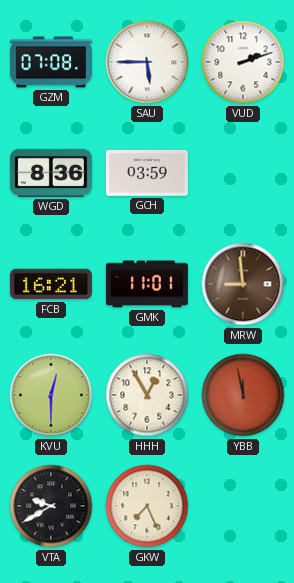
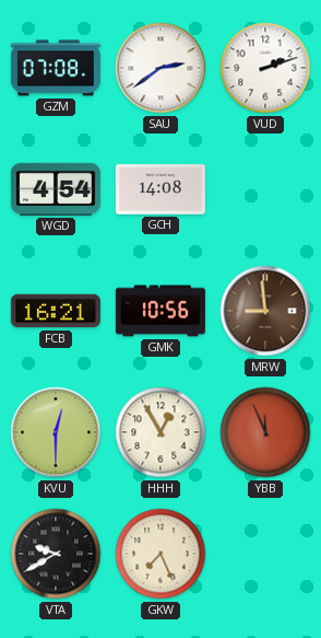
SAU: 5:45 -> 2:39 (160, 68)
WGD: 8:36 -> 4:54 (56, 189)
GCH: 03:59 -> 14:08 (160, 190)
GMK: 11:01 -> 10:56 (160, 311)
YBB: 11:58 -> 11:56 (265, 432)
